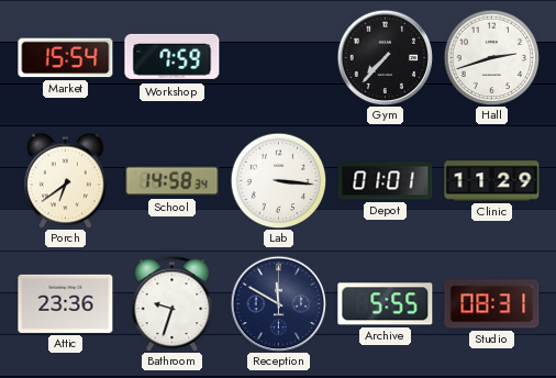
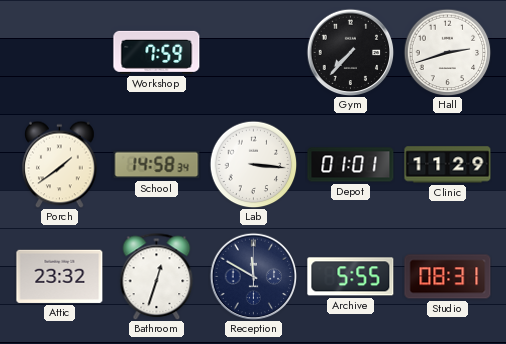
Market: 15:54 -> none (66, 58)
Porch: 6:39 -> 1:39 (60, 164)
Attic: 23:36 -> 23:32 (60, 276)
Bathroom: 9:33 -> 12:33 (157, 276)
